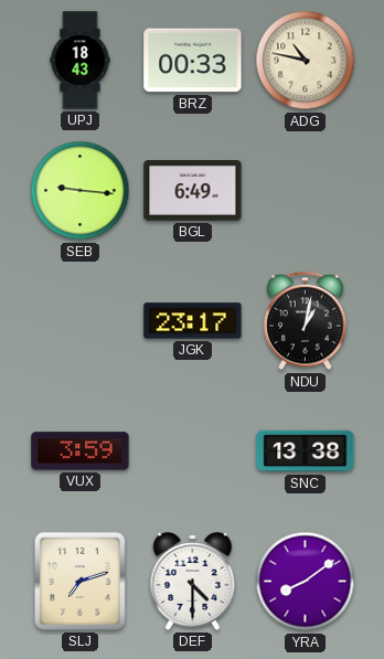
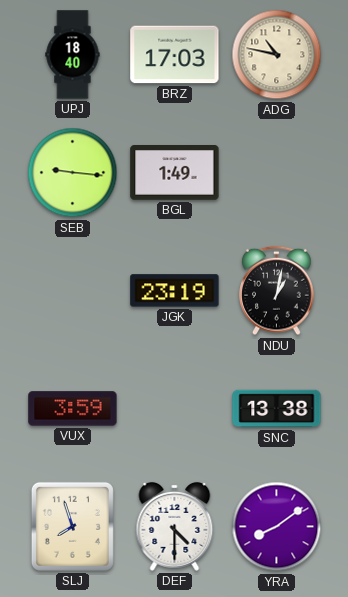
UPJ: 18:43 -> 18:40 (73, 55)
BRZ: 00:33 -> 17:03 (175, 55)
BGL: 6:49 -> 1:49 (175, 173)
JGK: 23:17 -> 23:19 (175, 291)
SLJ: 7:12 -> 7:57 (72, 526)
